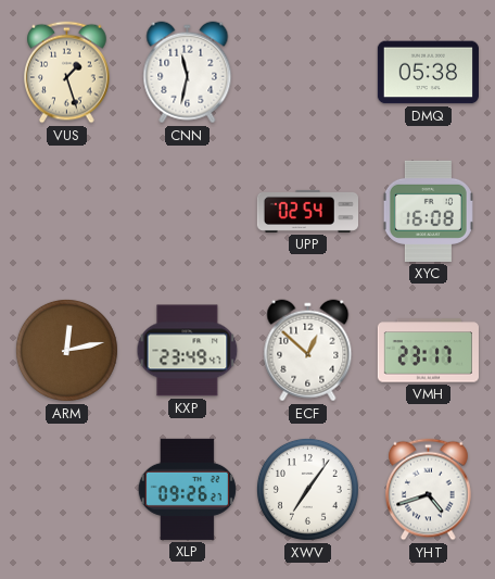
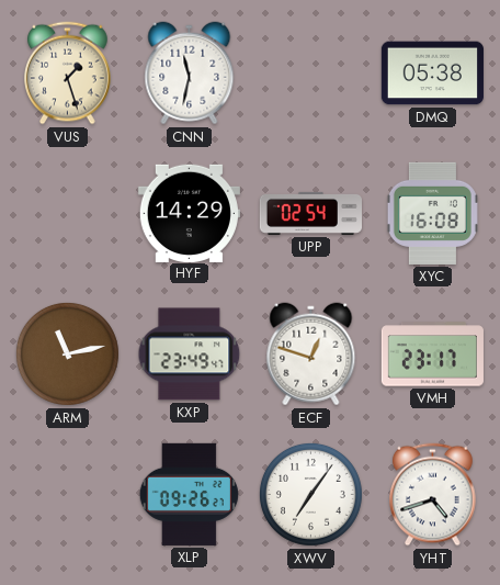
HYF: none -> 14:29 (189, 213)
ARM: 12:13 -> 11:13 (67, 353)
ECF: 12:52 -> 12:48 (311, 355)
